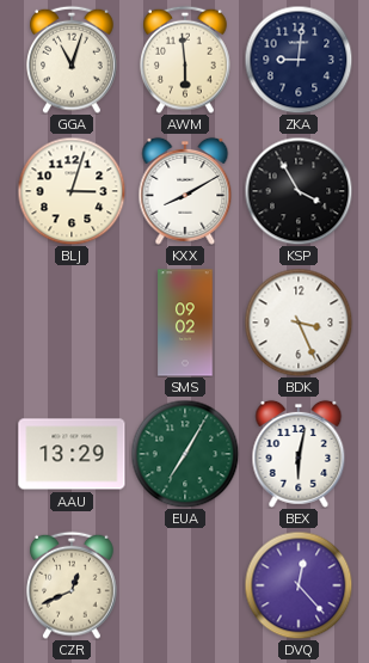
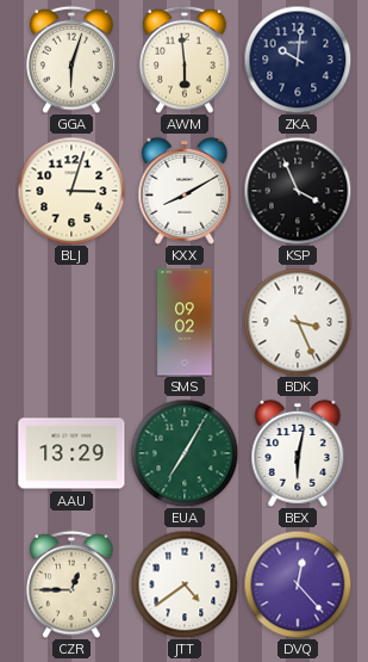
GGA: 11:03 -> 6:03 (71, 60)
ZKA: 9:01 -> 10:01 (298, 60)
KSP: 3:55 -> 3:56 (298, 191)
CZR: 12:41 -> 12:45 (71, 584)
JTT: none -> 4:39 (185, 584)
